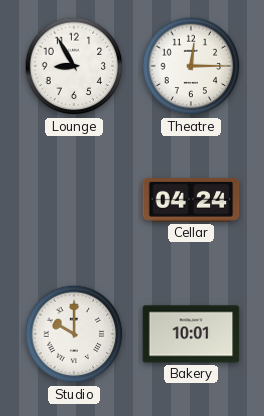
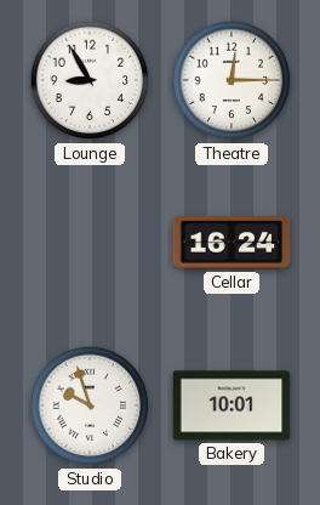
Cellar: 04:24 -> 16:24 (232, 244)
Studio: 10:00 -> 9:57 (90, 405)
